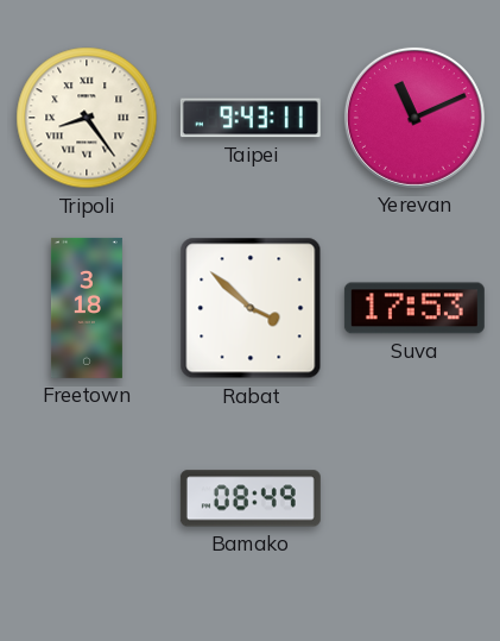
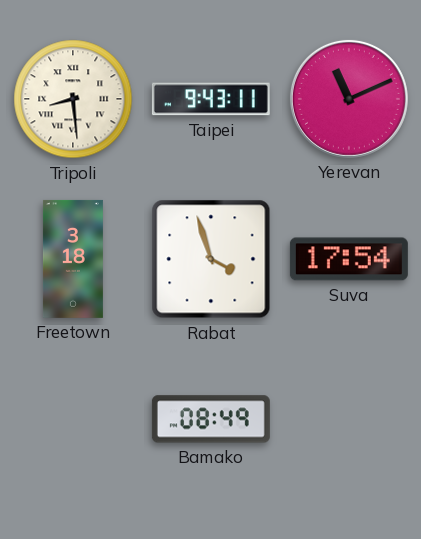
Tripoli: 8:24 -> 8:29 (73, 99)
Rabat: 3:52 -> 3:57 (211, 259)
Suva: 17:53 -> 17:54 (349, 259)
